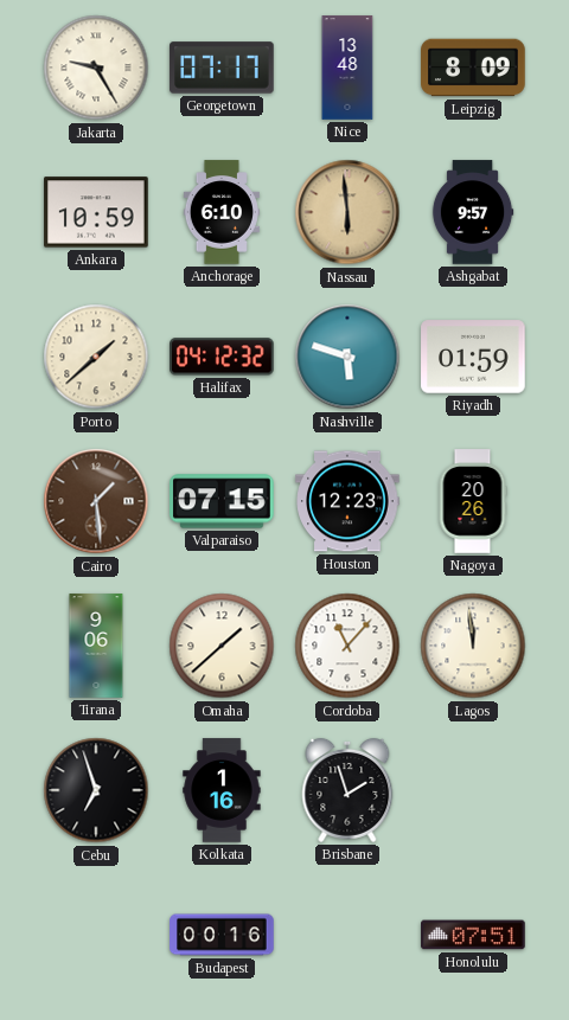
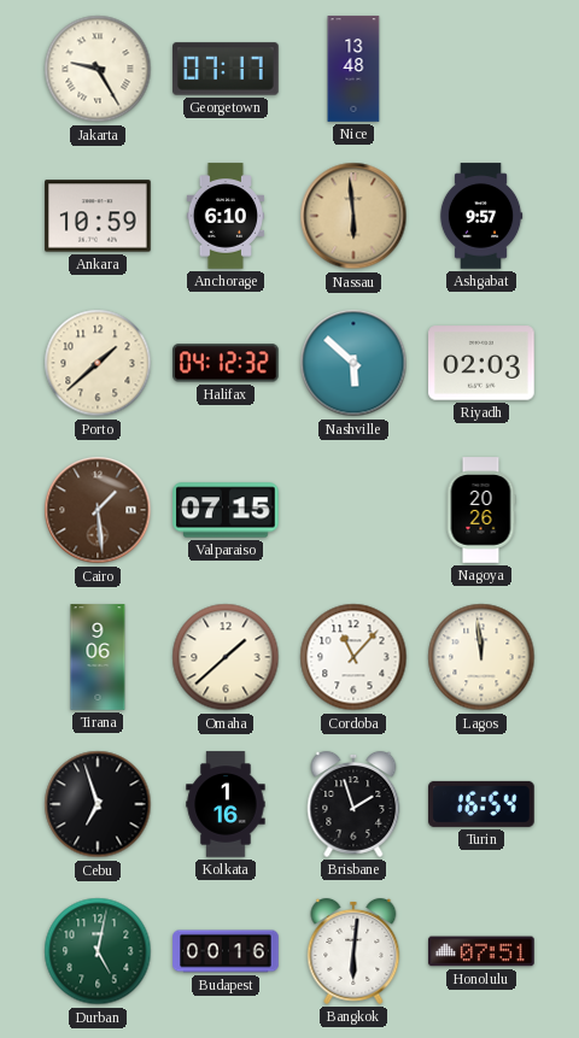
Leipzig: 8:09 -> none (473, 68)
Nashville: 5:48 -> 5:52 (353, 363)
Riyadh: 01:59 -> 02:03 (481, 363)
Houston: 12:23 -> none (347, 501)
Turin: none -> 16:54 (481, 804)
Durban: none -> 5:02 (98, 951)
Bangkok: none -> 6:01 (353, 951)
